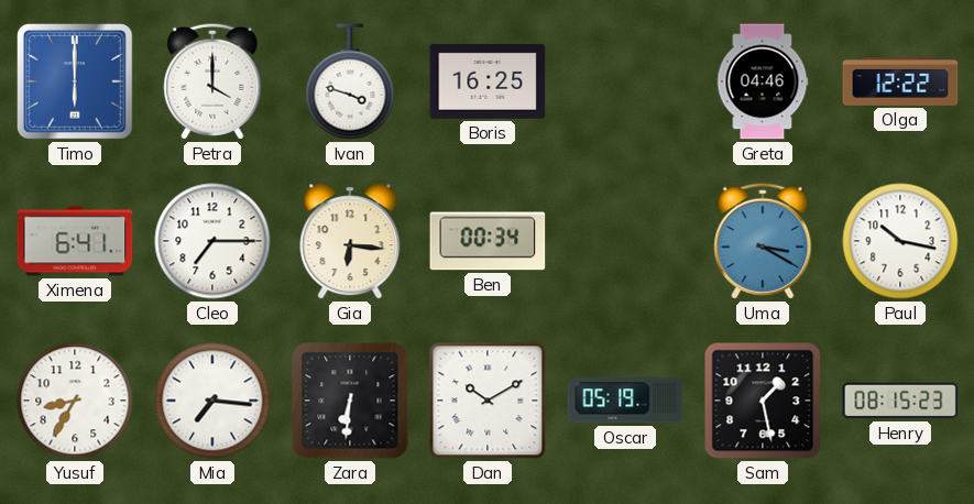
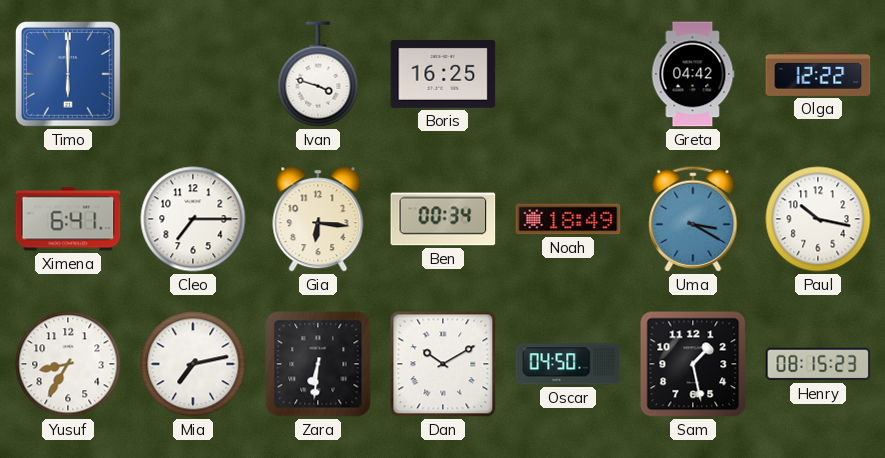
Petra: 4:00 -> none (212, 81)
Greta: 04:46 -> 04:42 (693, 74)
Noah: none -> 18:49 (568, 219)
Mia: 7:16 -> 7:13 (193, 364)
Oscar: 05:19 -> 04:50 (568, 364)
